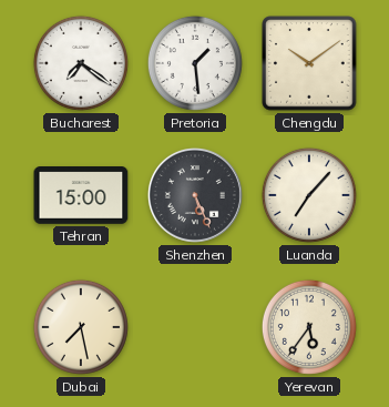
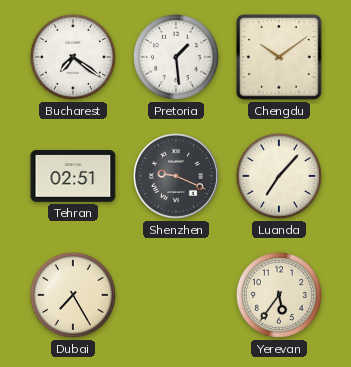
Tehran: 15:00 -> 02:51 (73, 177)
Shenzhen: 5:26 -> 9:19 (176, 176)
Dubai: 7:28 -> 7:25 (73, 295)
